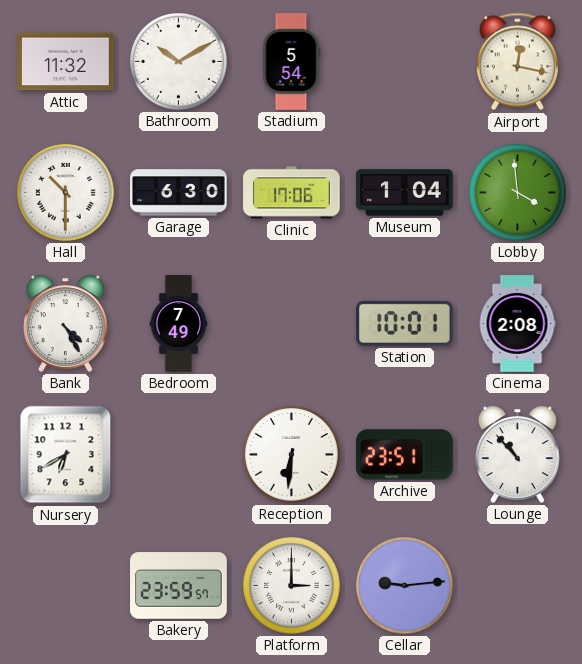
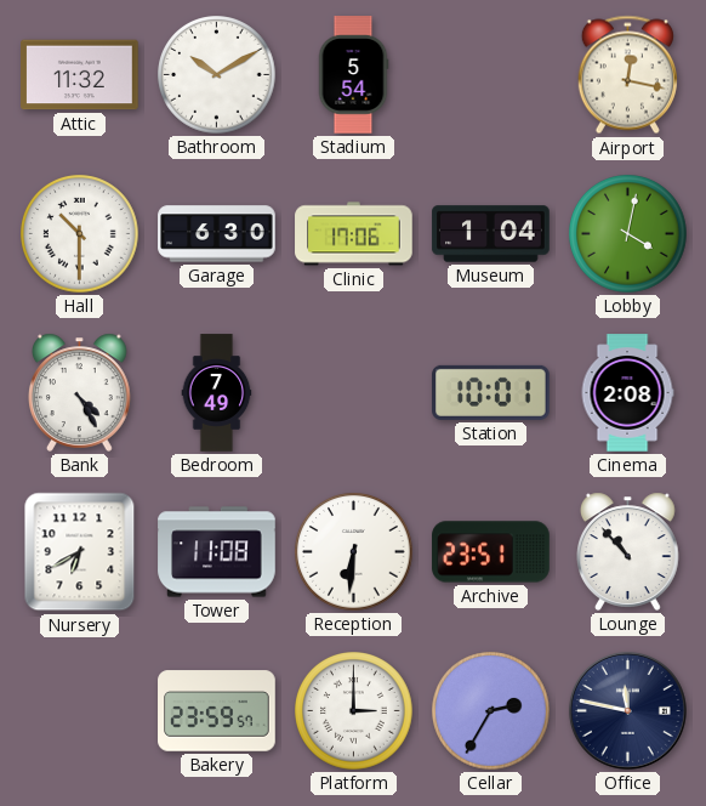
Lobby: 3:59 -> 4:02 (628, 234)
Tower: none -> 11:08 (217, 552)
Cellar: 9:14 -> 2:35 (491, 711)
Office: none -> 11:47 (627, 710)
